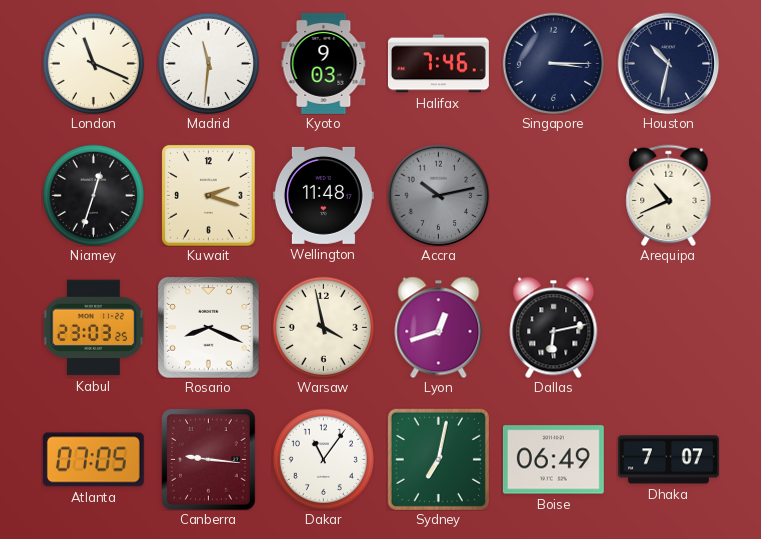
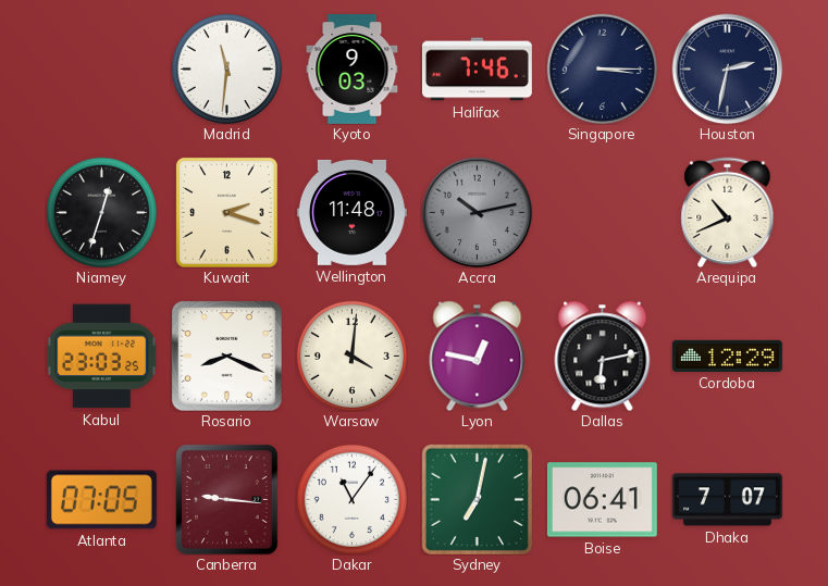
London: 11:19 -> none (93, 63)
Houston: 10:32 -> 2:32 (727, 68)
Warsaw: 3:58 -> 4:01 (351, 356)
Lyon: 12:42 -> 12:47 (478, 356)
Cordoba: none -> 12:29 (727, 356)
Boise: 06:49 -> 06:41 (602, 500)
